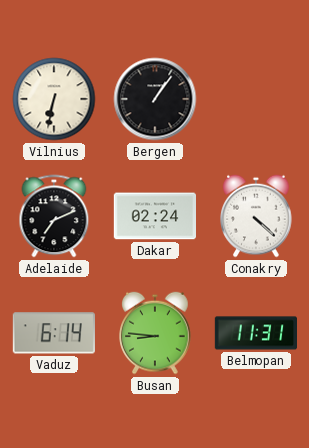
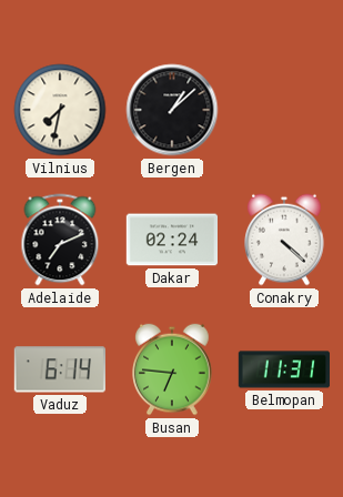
Vilnius: 6:32 -> 7:32 (60, 110)
Bergen: 1:06 -> 1:08 (172, 110)
Busan: 8:46 -> 6:46 (172, 369)
